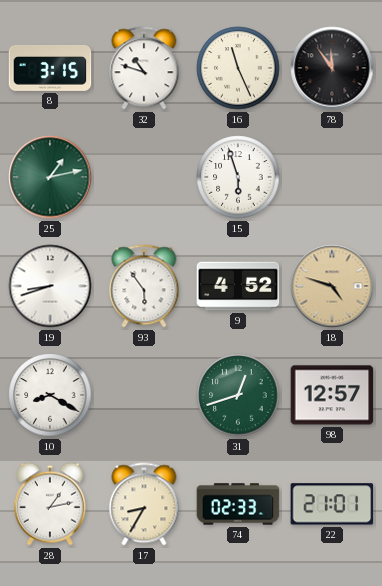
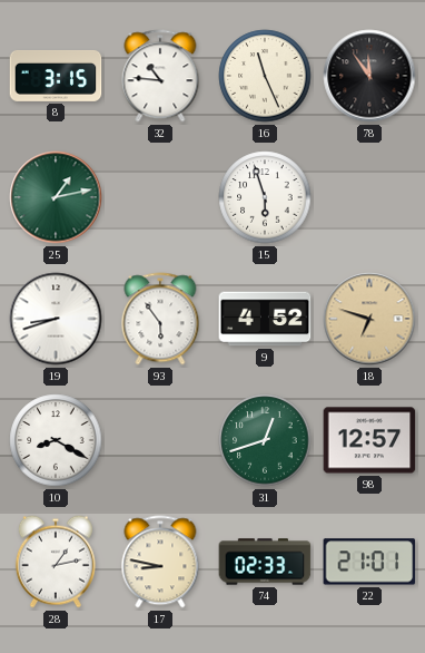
32: 10:48 -> 10:46 (160, 76)
18: 4:48 -> 6:48 (369, 319)
17: 8:35 -> 8:47 (160, 562)
